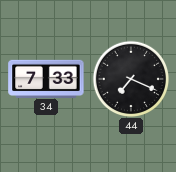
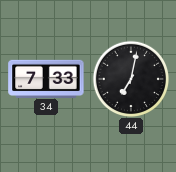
44: 7:19 -> 7:02 (131, 79)
